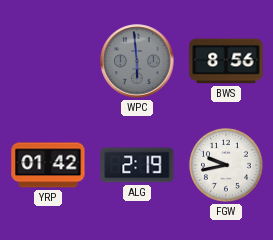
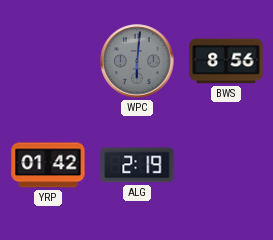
WPC: 5:59 -> 6:01 (137, 61)
FGW: 9:43 -> none (226, 165)
